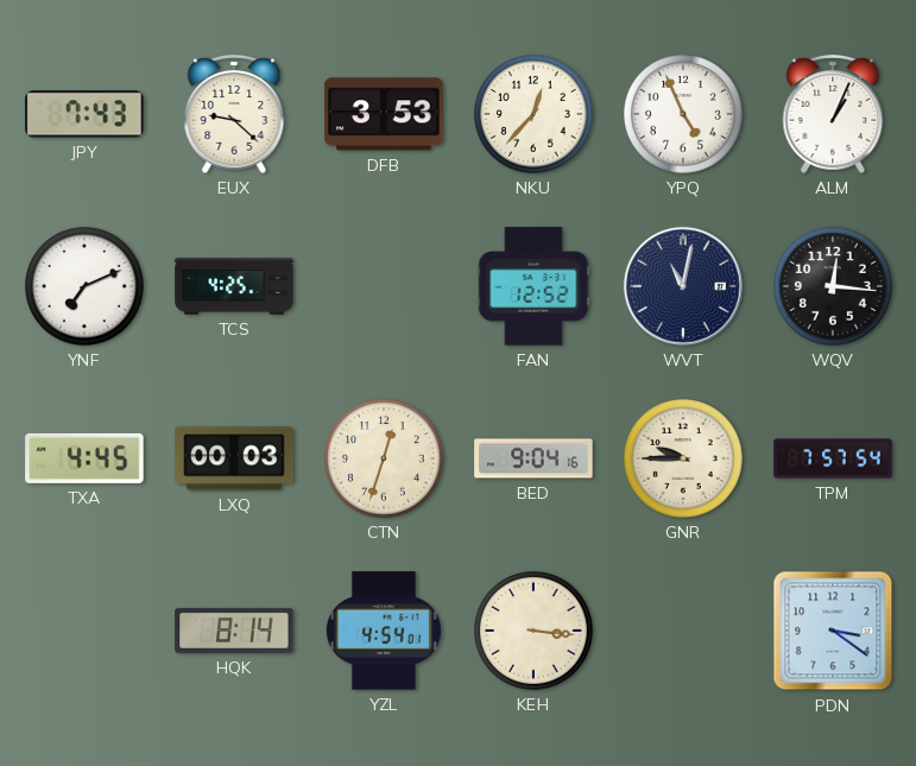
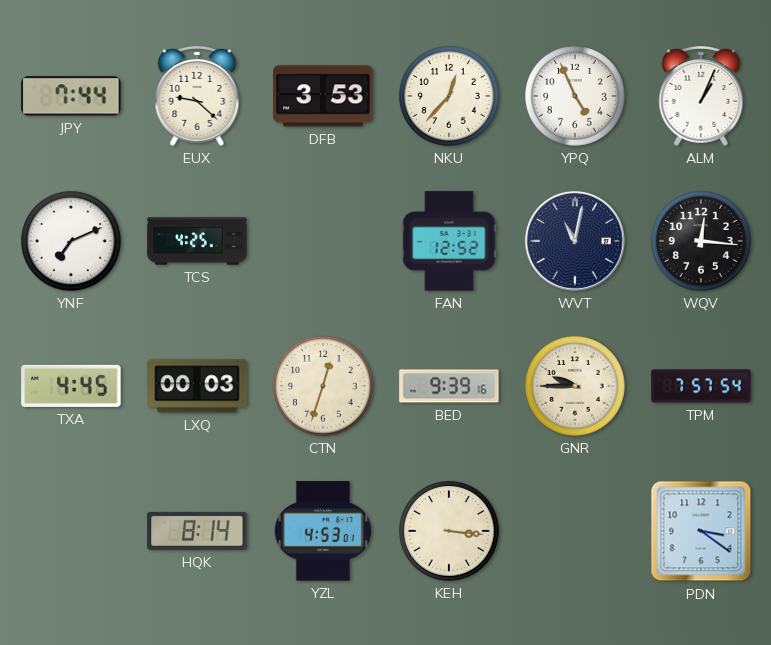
JPY: 7:43 -> 7:44 (71, 96)
BED: 9:04 -> 9:39 (449, 386)
YZL: 4:54 -> 4:53 (323, 531)
